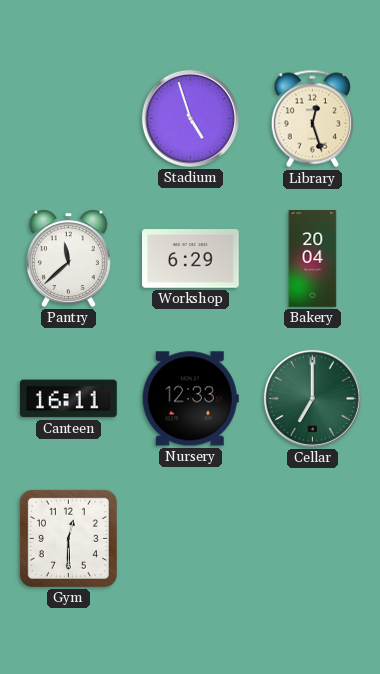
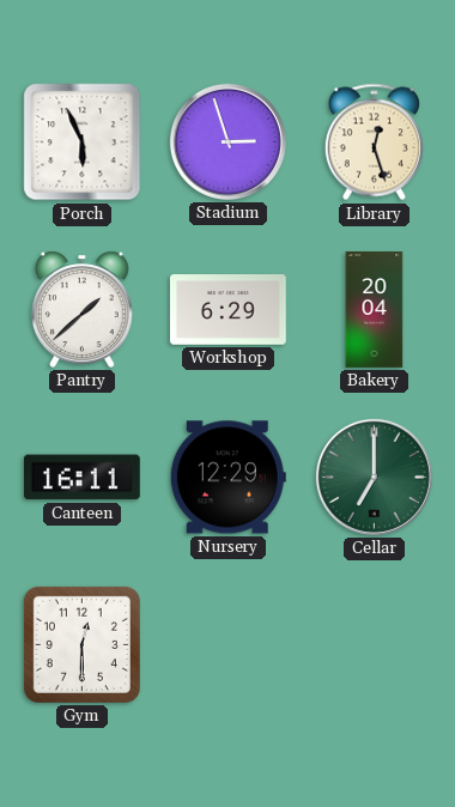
Porch: none -> 5:56 (83, 142)
Stadium: 4:57 -> 2:57 (227, 141)
Pantry: 11:38 -> 1:38 (81, 309)
Nursery: 12:33 -> 12:29 (227, 478)
